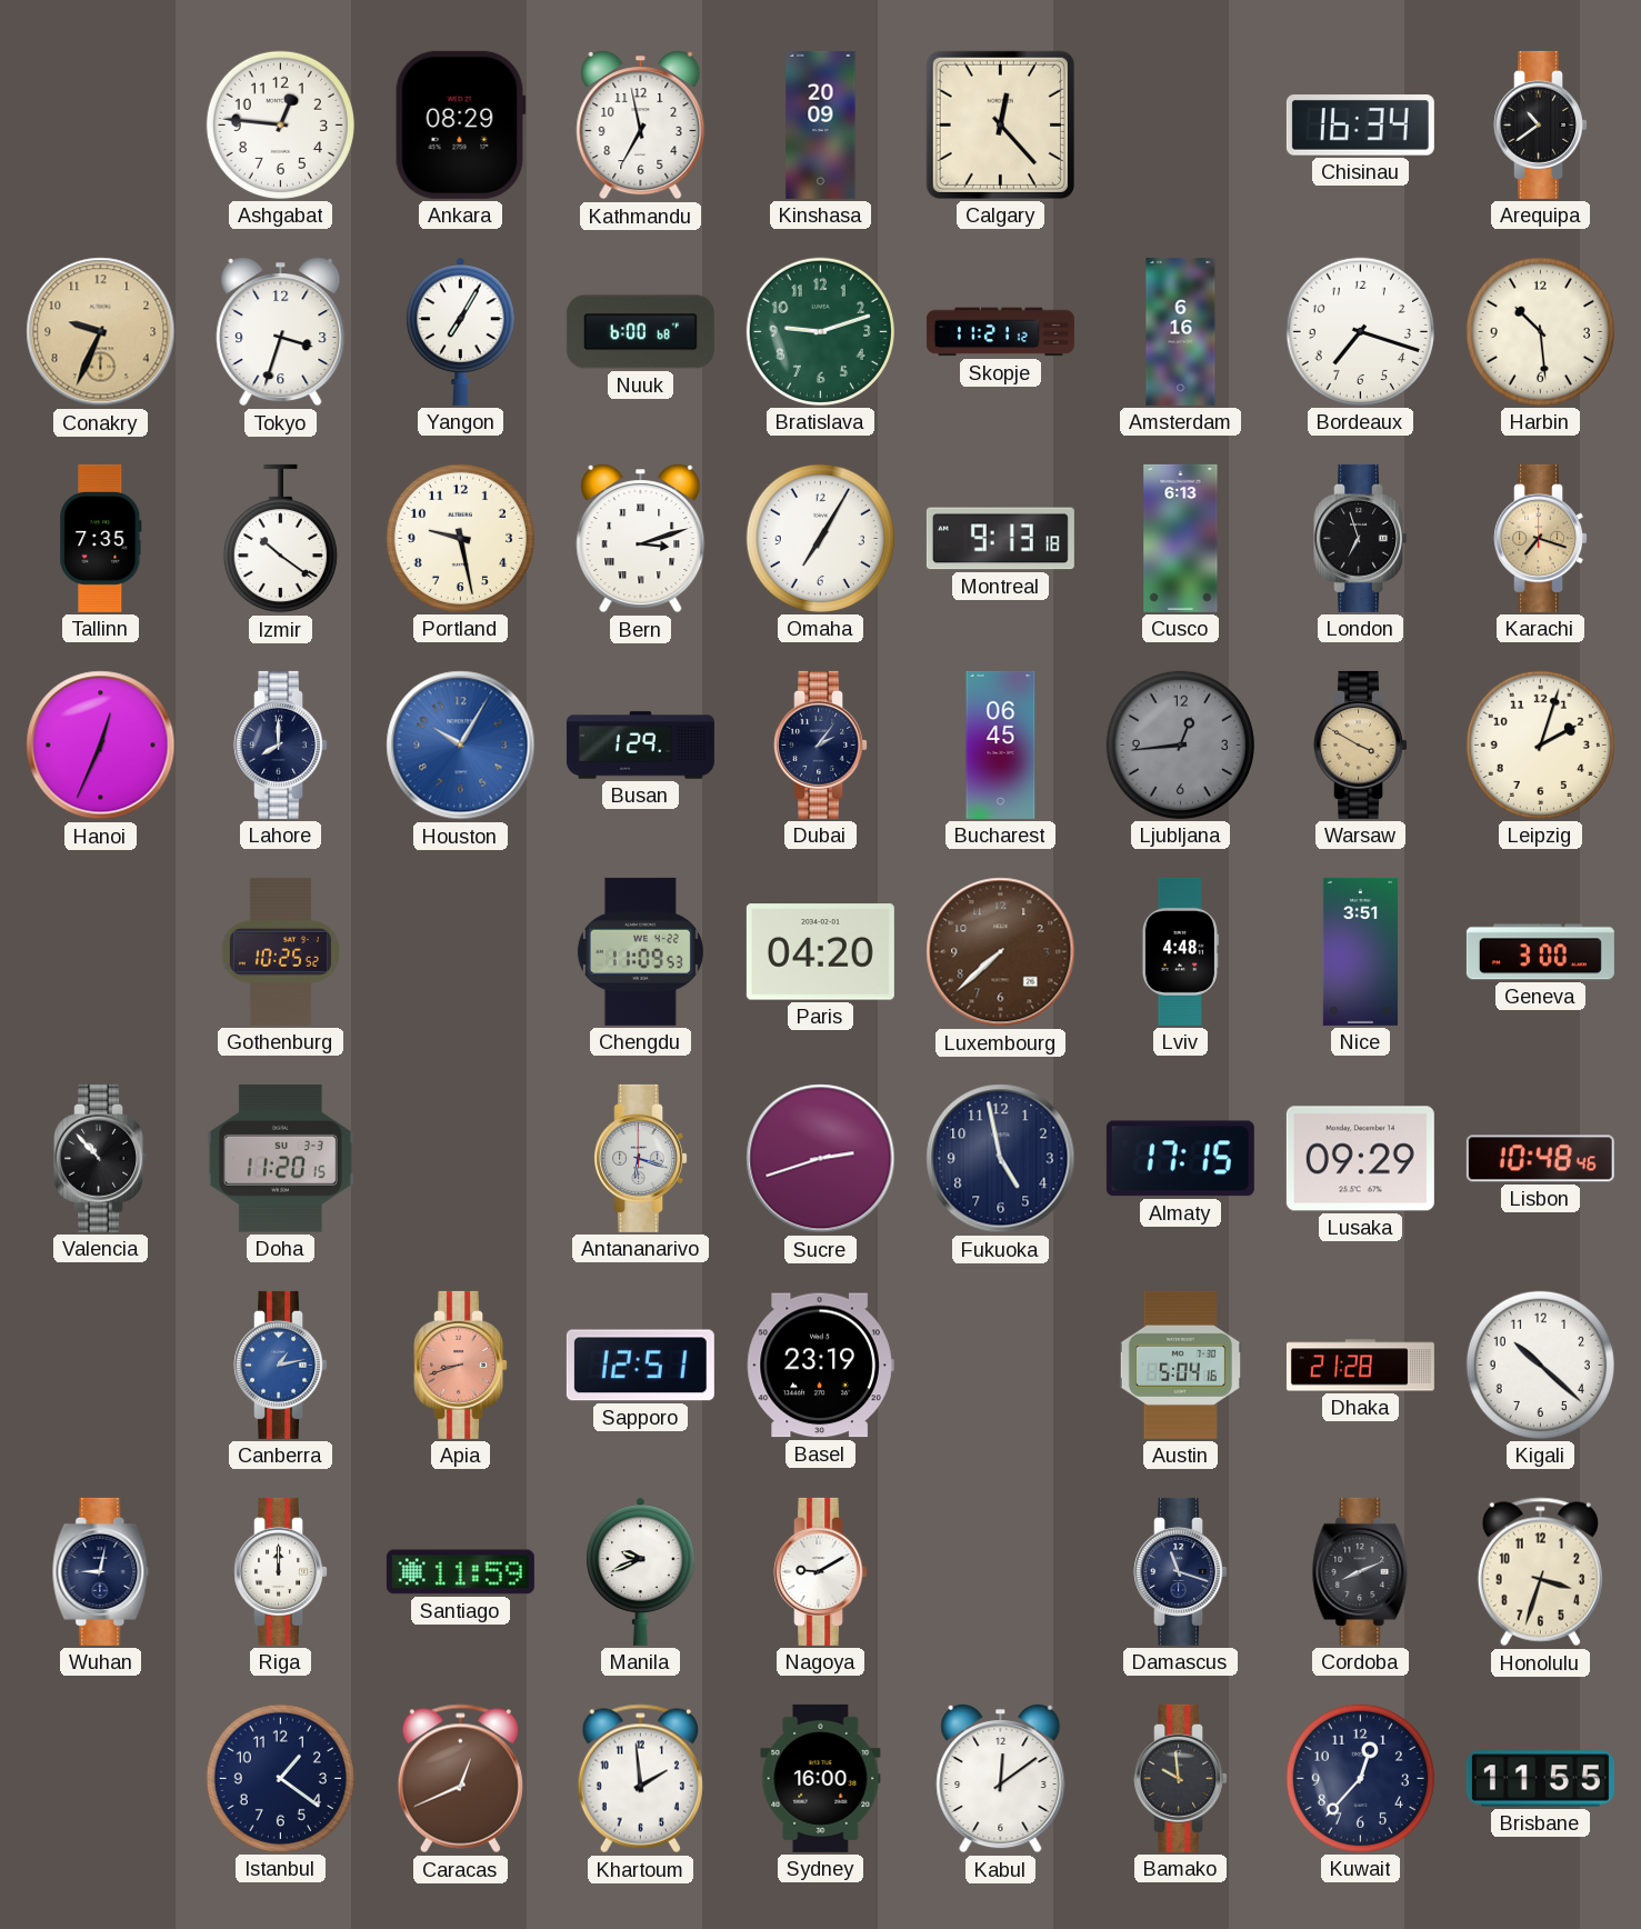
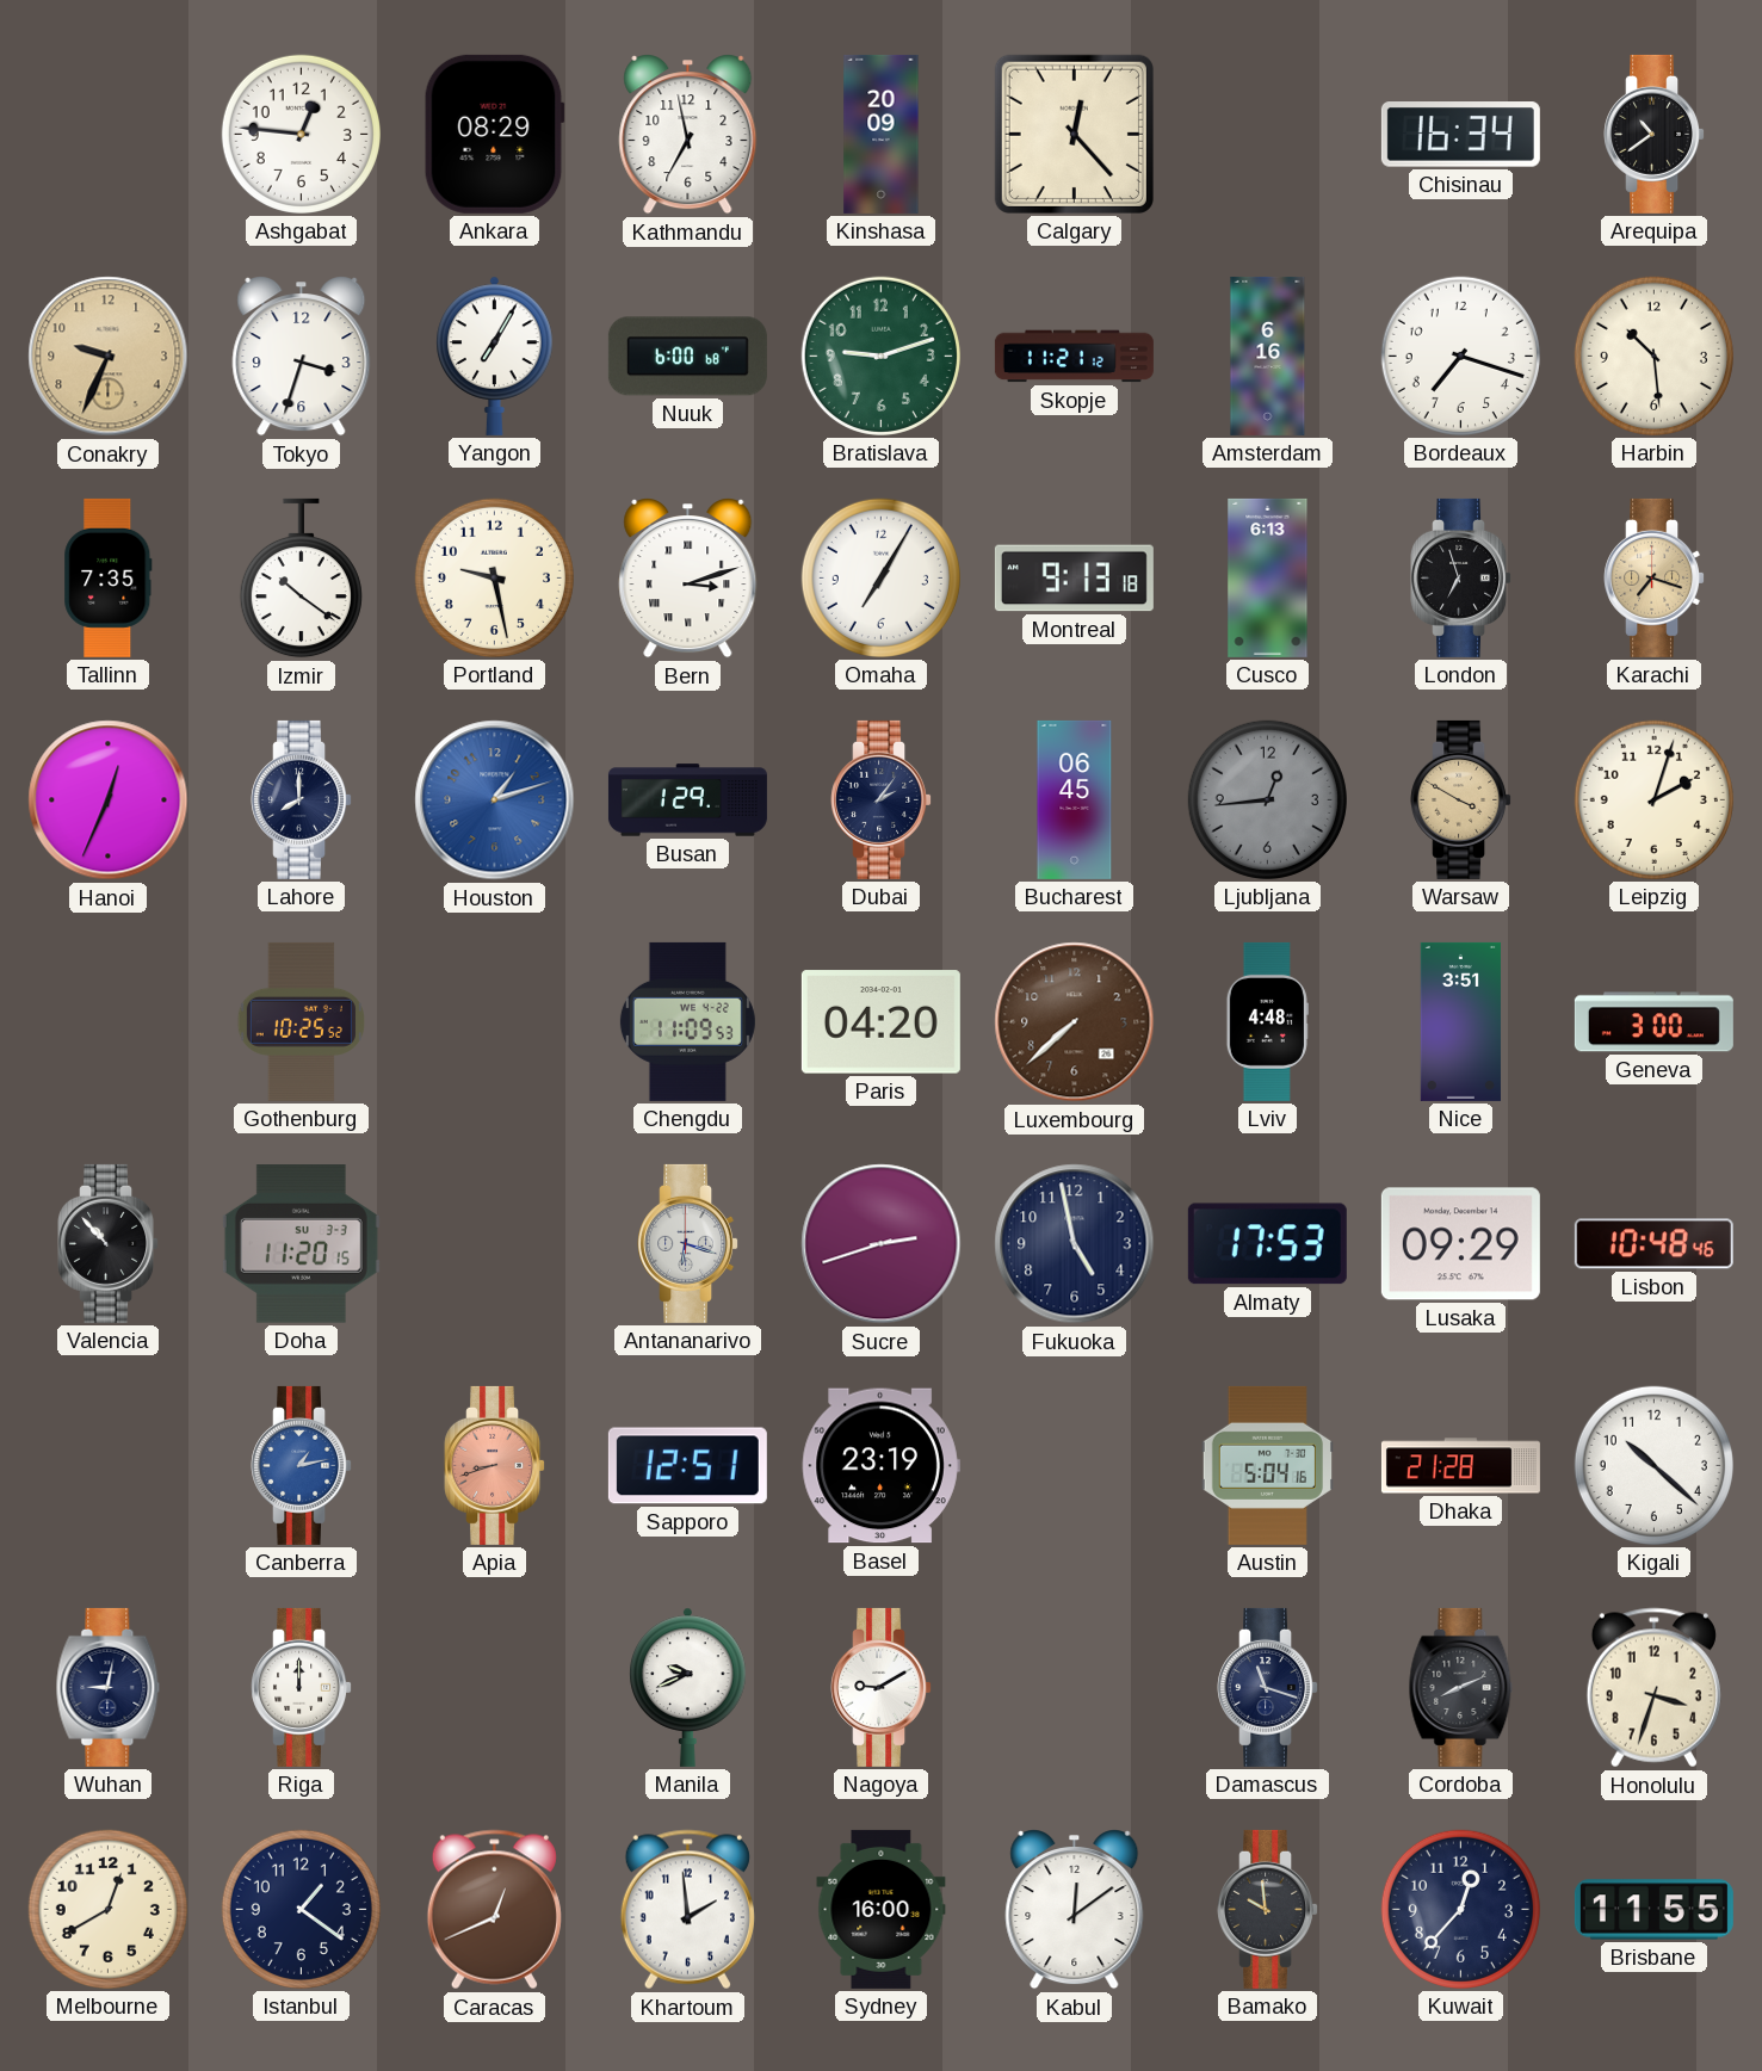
Houston: 10:05 -> 1:12 (495, 800)
Almaty: 17:15 -> 17:53 (1267, 1244)
Santiago: 11:59 -> none (460, 1572)
Melbourne: none -> 12:40 (107, 1909)
